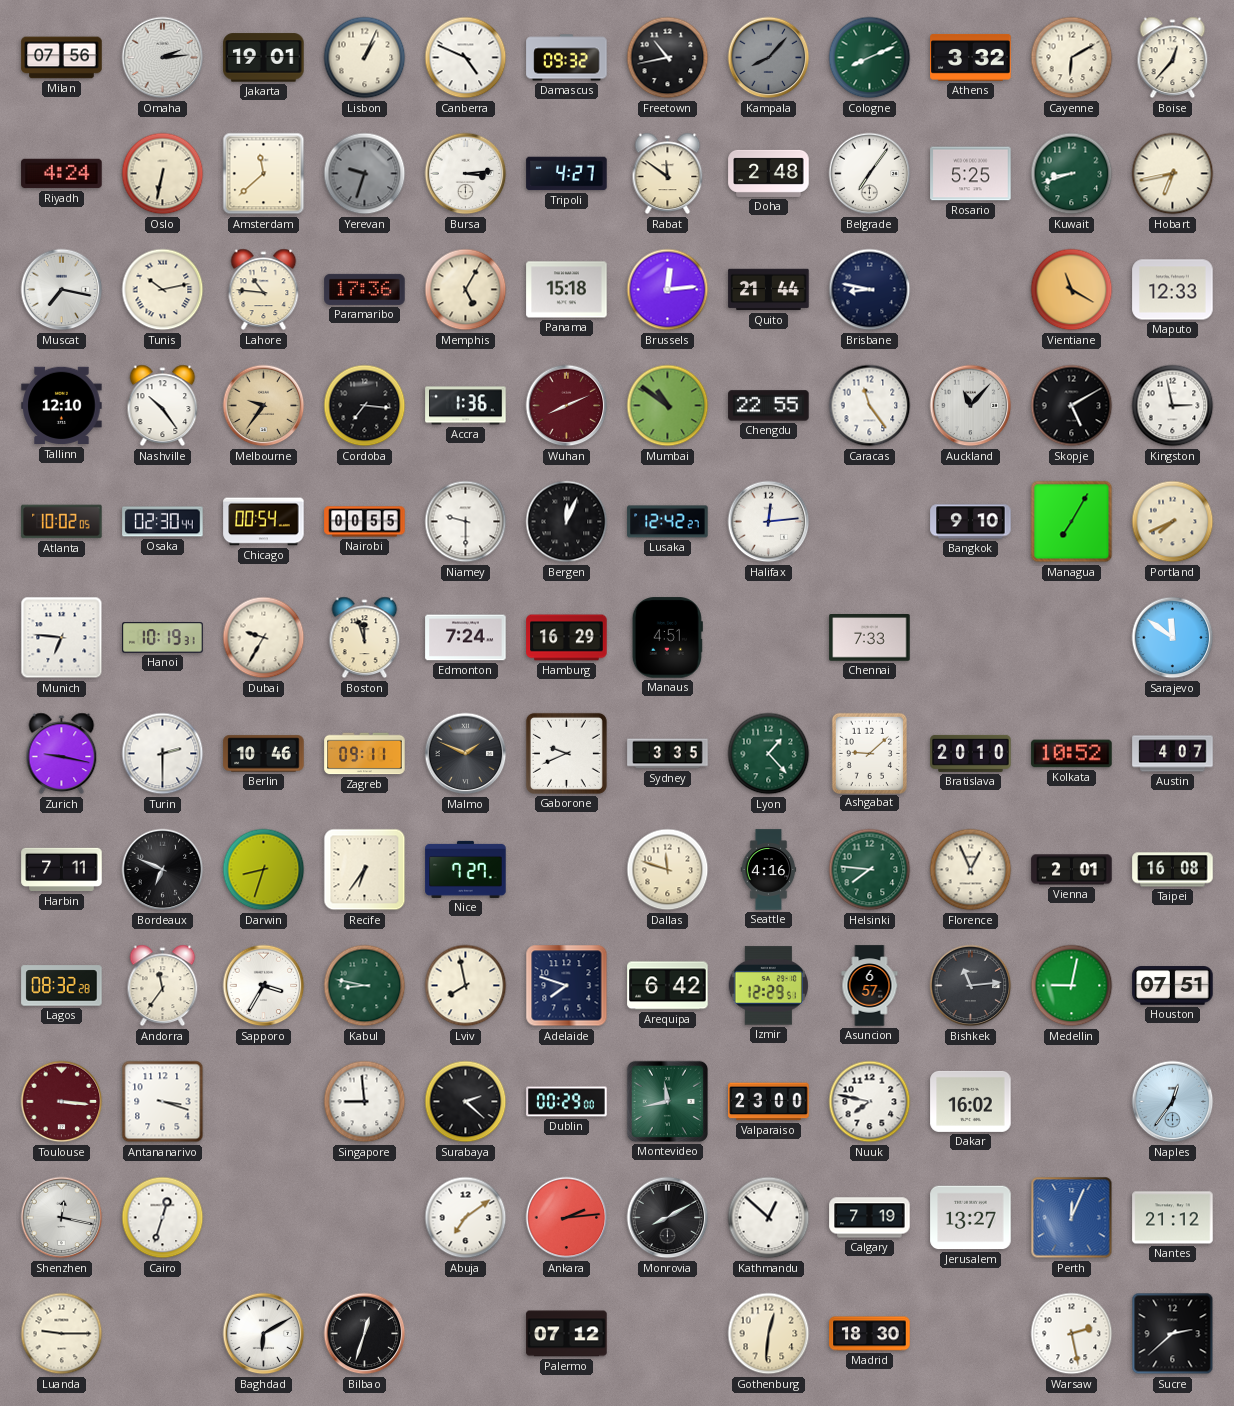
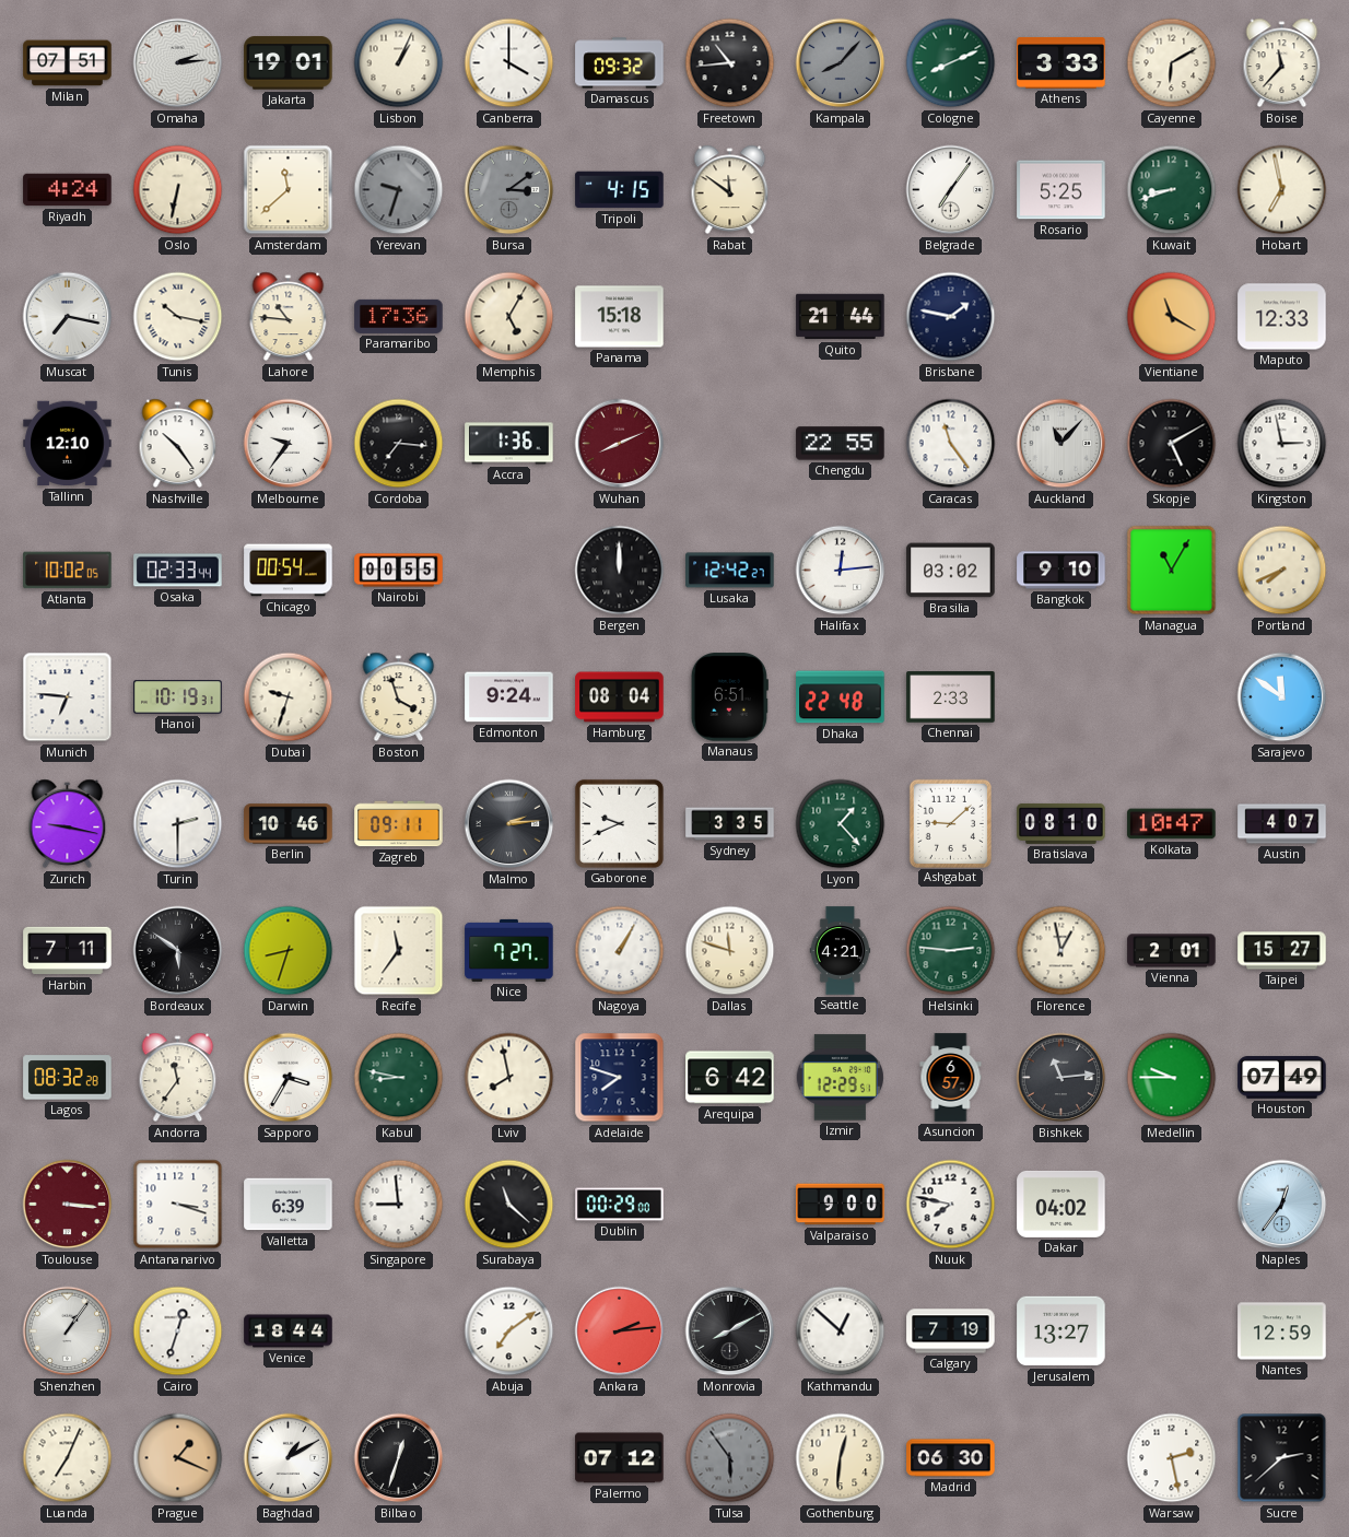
Milan: 07:56 -> 07:51 (68, 63)
Canberra: 4:49 -> 4:00 (509, 63)
Freetown: 10:43 -> 10:44 (730, 63)
Athens: 3:32 -> 3:33 (1061, 62)
Boise: 12:37 -> 11:37 (1282, 63)
Bursa: 3:14 -> 3:09 (509, 190)
Bursa dial: white -> grey (509, 190)
Tripoli: 4:27 -> 4:15 (620, 190)
Doha: 2:48 -> none (769, 173)
Hobart: 6:43 -> 6:58 (1282, 190)
Tunis: 10:13 -> 10:17 (178, 317)
Brussels: 12:14 -> none (668, 290)
Brisbane: 8:47 -> 1:47 (951, 317)
Melbourne dial: champagne -> white (289, 444)
Mumbai: 10:51 -> none (668, 406)
Osaka: 02:30 -> 02:33 (178, 571)
Niamey: 9:30 -> none (466, 522)
Bergen: 12:04 -> 12:00 (620, 571)
Brasilia: none -> 03:02 (951, 571)
Managua: 7:05 -> 11:05 (1172, 571)
Dubai: 9:35 -> 9:33 (289, 697)
Boston: 11:57 -> 3:57 (399, 697)
Edmonton: 7:24 -> 9:24 (509, 697)
Hamburg: 16:29 -> 08:04 (620, 697)
Manaus: 4:51 -> 6:51 (729, 697)
Dhaka: none -> 22:48 (841, 697)
Chennai: 7:33 -> 2:33 (951, 697)
Malmo: 1:49 -> 2:14 (509, 824)
Bratislava: 20:10 -> 08:10 (1061, 823)
Kolkata: 10:52 -> 10:47 (1172, 824)
Bordeaux: 6:49 -> 5:51 (178, 951)
Recife: 6:36 -> 11:36 (399, 951)
Nagoya: none -> 1:05 (620, 951)
Seattle: 4:16 -> 4:21 (841, 951)
Helsinki: 7:46 -> 2:46 (951, 951)
Florence: 12:56 -> 12:58 (1061, 951)
Taipei: 16:08 -> 15:27 (1282, 951)
Medellin: 9:02 -> 9:45 (1172, 1078)
Houston: 07:51 -> 07:49 (1282, 1078)
Valletta: none -> 6:39 (289, 1205)
Surabaya: 2:22 -> 11:22 (509, 1205)
Montevideo: 11:43 -> none (667, 1101)
Valparaiso: 23:00 -> 9:00 (841, 1205)
Dakar: 16:02 -> 04:02 (1061, 1204)
Shenzhen: 12:17 -> 1:06 (68, 1331)
Venice: none -> 18:44 (289, 1331)
Perth: 12:04 -> none (1072, 1218)
Nantes: 21:12 -> 12:59 (1282, 1331)
Luanda: 9:15 -> 7:04 (68, 1458)
Prague: none -> 1:19 (178, 1458)
Baghdad: 6:10 -> 1:10 (289, 1458)
Tulsa: none -> 5:54 (730, 1458)
Madrid: 18:30 -> 06:30 (951, 1458)
